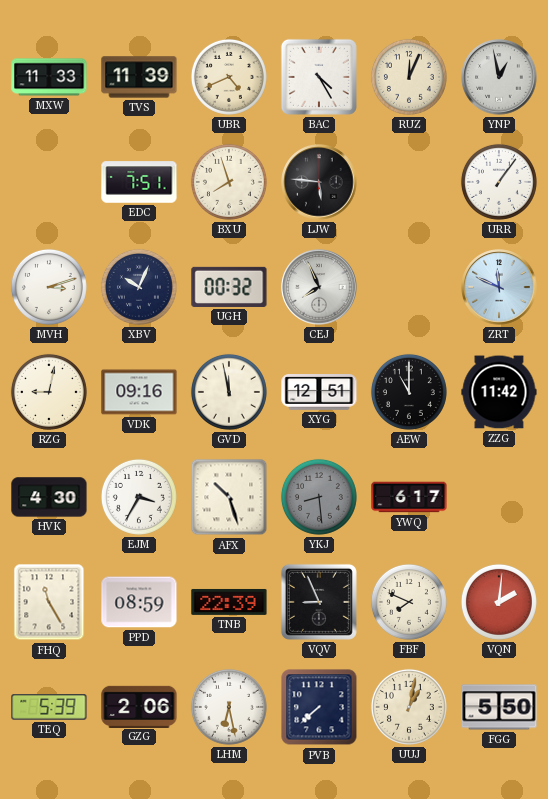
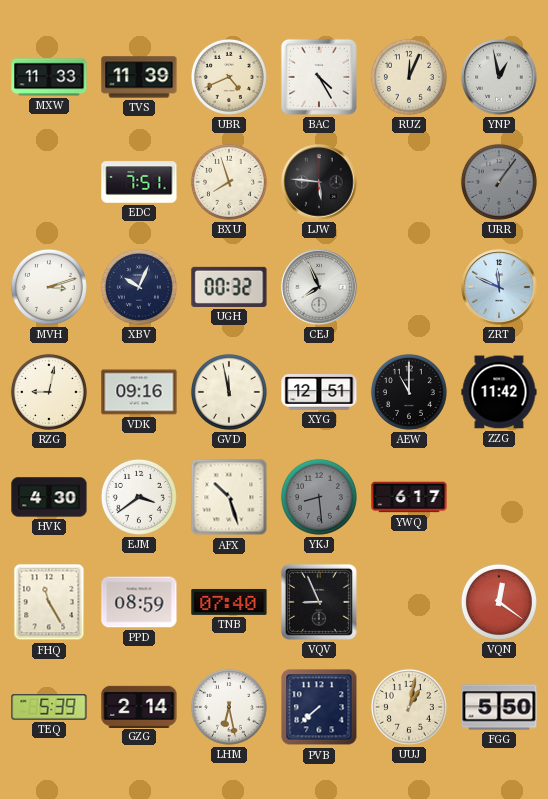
URR dial: white -> grey (499, 182)
EJM: 3:35 -> 3:39 (139, 497)
TNB: 22:39 -> 07:40 (229, 602)
FBF: 7:49 -> none (409, 602)
VQN: 2:01 -> 12:21 (499, 602)
GZG: 2:06 -> 2:14 (139, 706)
